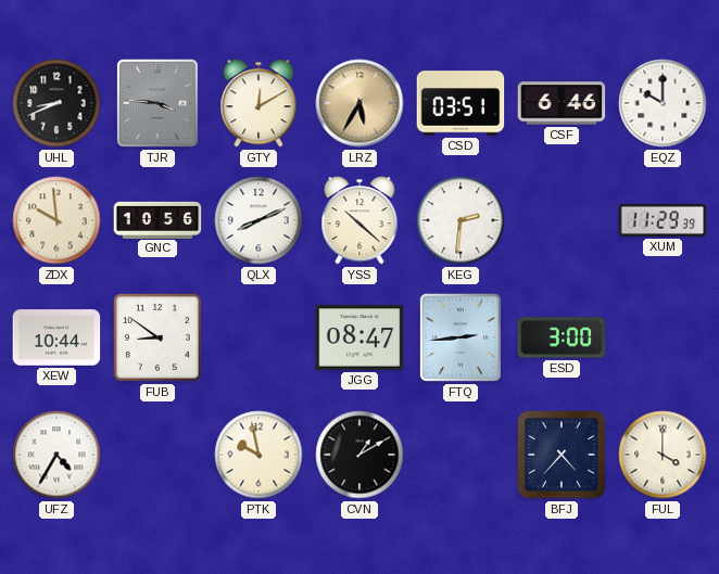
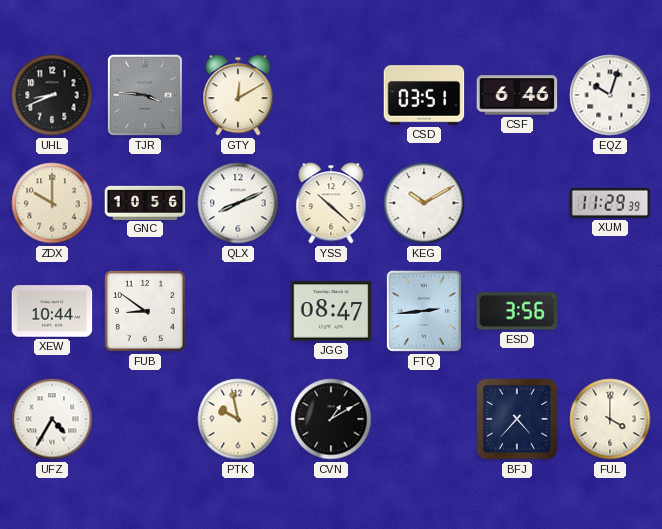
LRZ: 5:35 -> none (359, 103)
EQZ: 10:00 -> 10:03 (610, 95)
ZDX: 9:59 -> 10:00 (52, 203)
KEG: 2:31 -> 10:10 (424, 203)
ESD: 3:00 -> 3:56 (517, 311)
